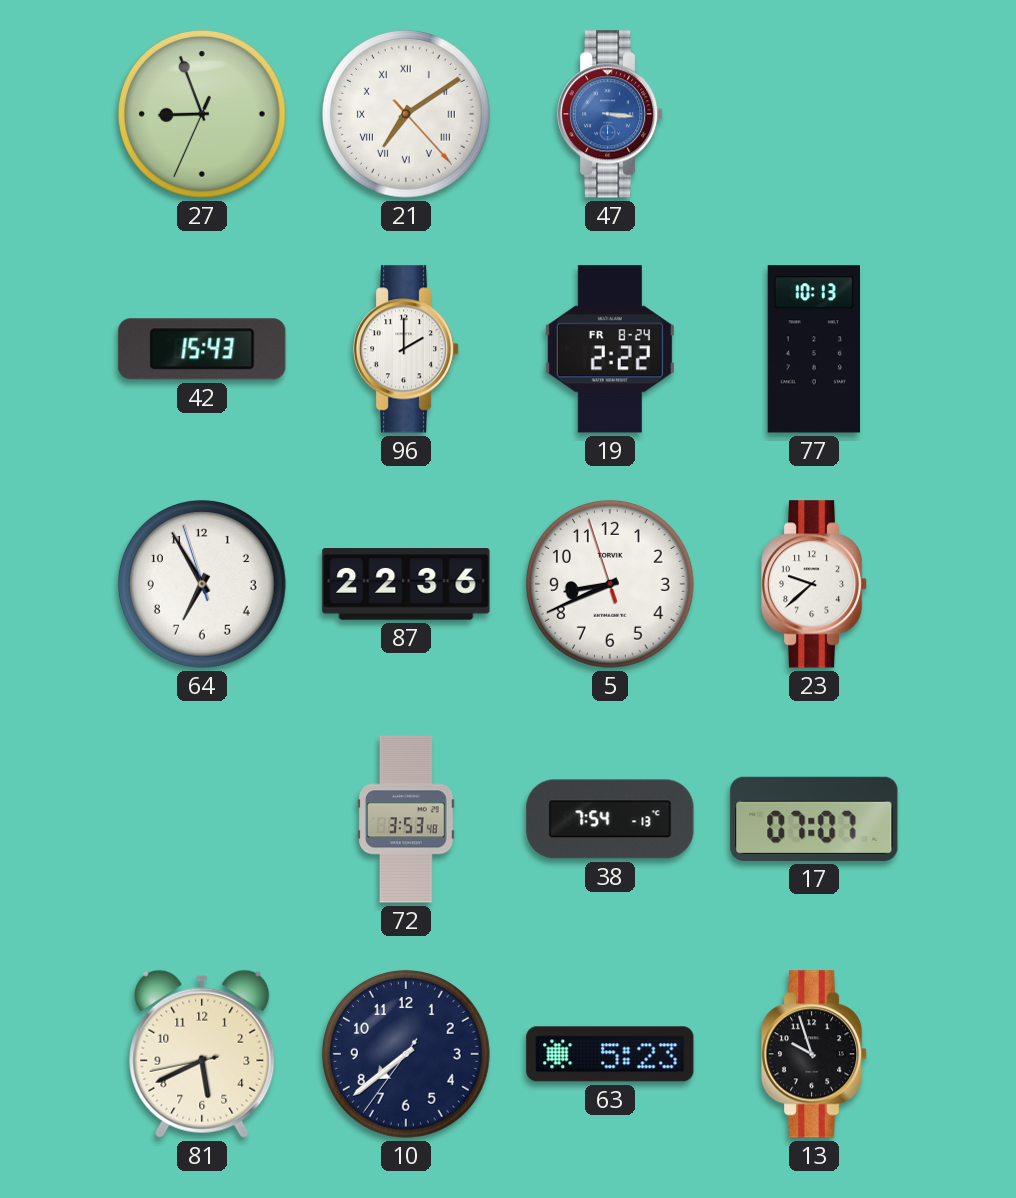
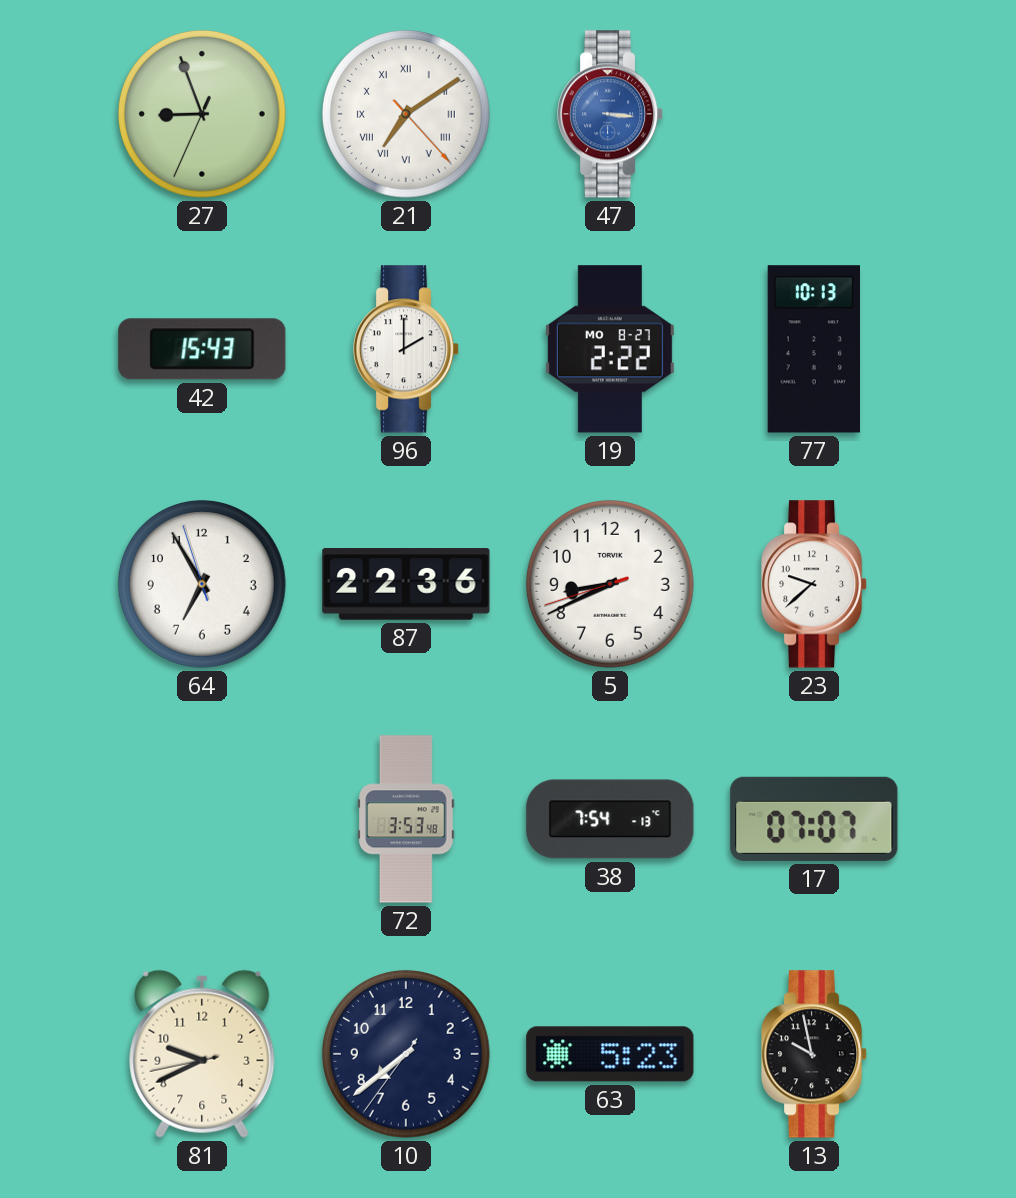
19 date: FR 8-24 -> MO 8-27 (610, 349)
5: 8:40:57 -> 8:40:42 (610, 584)
81: 5:40 -> 9:40 (202, 1054)
13: 9:57 -> 9:58 (814, 1054)
